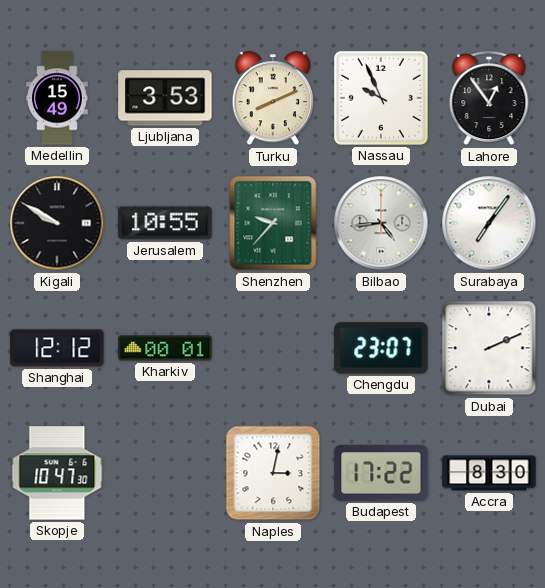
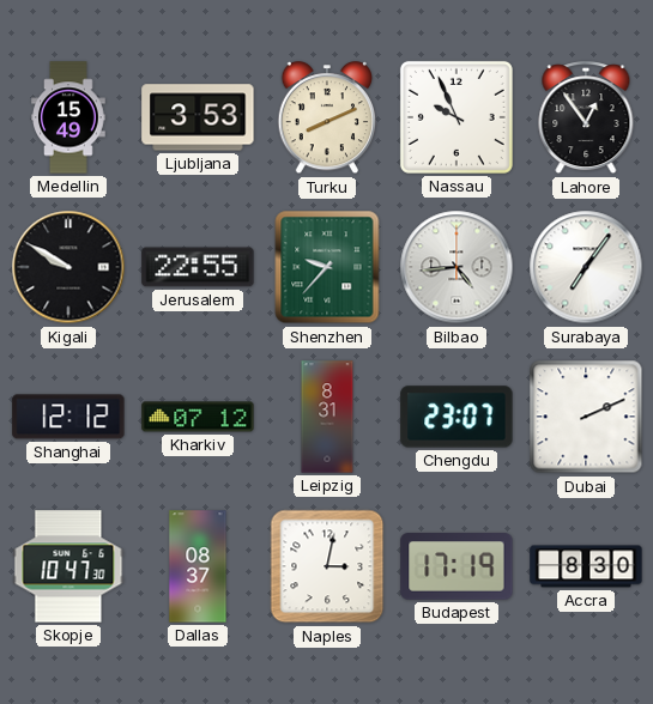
Jerusalem: 10:55 -> 22:55 (198, 267)
Kharkiv: 00:01 -> 07:12 (198, 417)
Leipzig: none -> 8:31 (327, 417)
Dallas: none -> 08:37 (198, 566)
Budapest: 17:22 -> 17:19 (457, 566)
